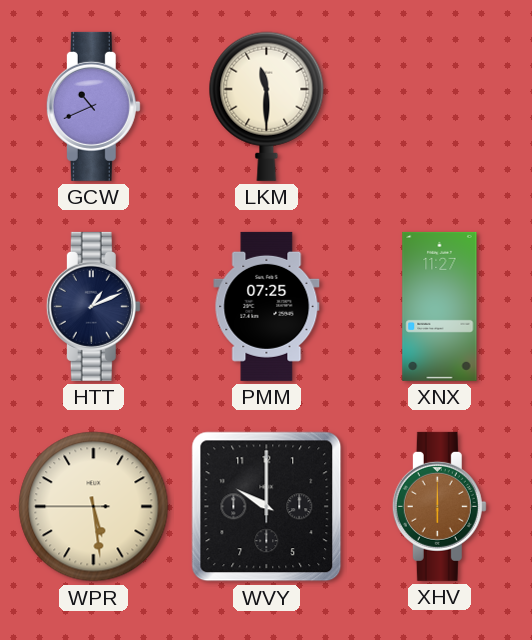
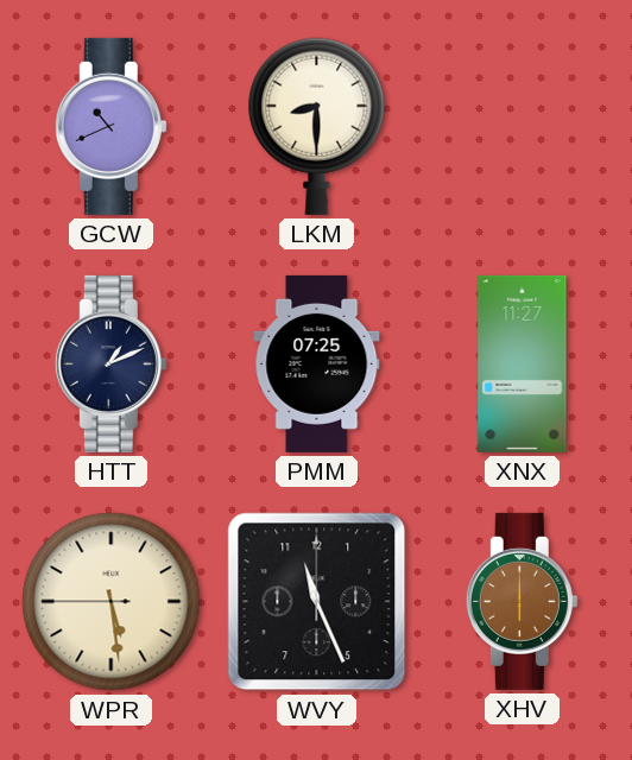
LKM: 11:30 -> 8:30 (317, 126)
WVY: 10:00 -> 11:26 (317, 602)
